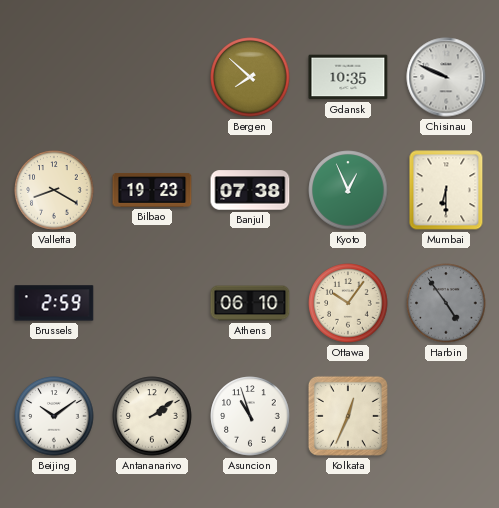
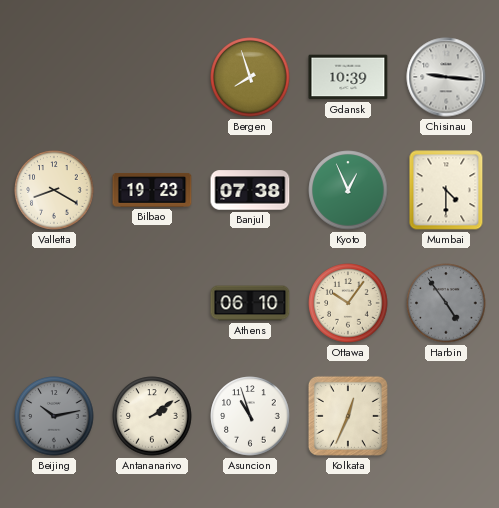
Bergen: 7:52 -> 7:57 (250, 77)
Gdansk: 10:35 -> 10:39 (348, 77)
Chisinau: 9:49 -> 9:16 (446, 77)
Mumbai: 6:30 -> 4:30 (446, 190)
Brussels: 2:59 -> none (54, 303)
Beijing: 10:09 -> 10:13 (54, 416)
Beijing dial: white -> grey (54, 416)
